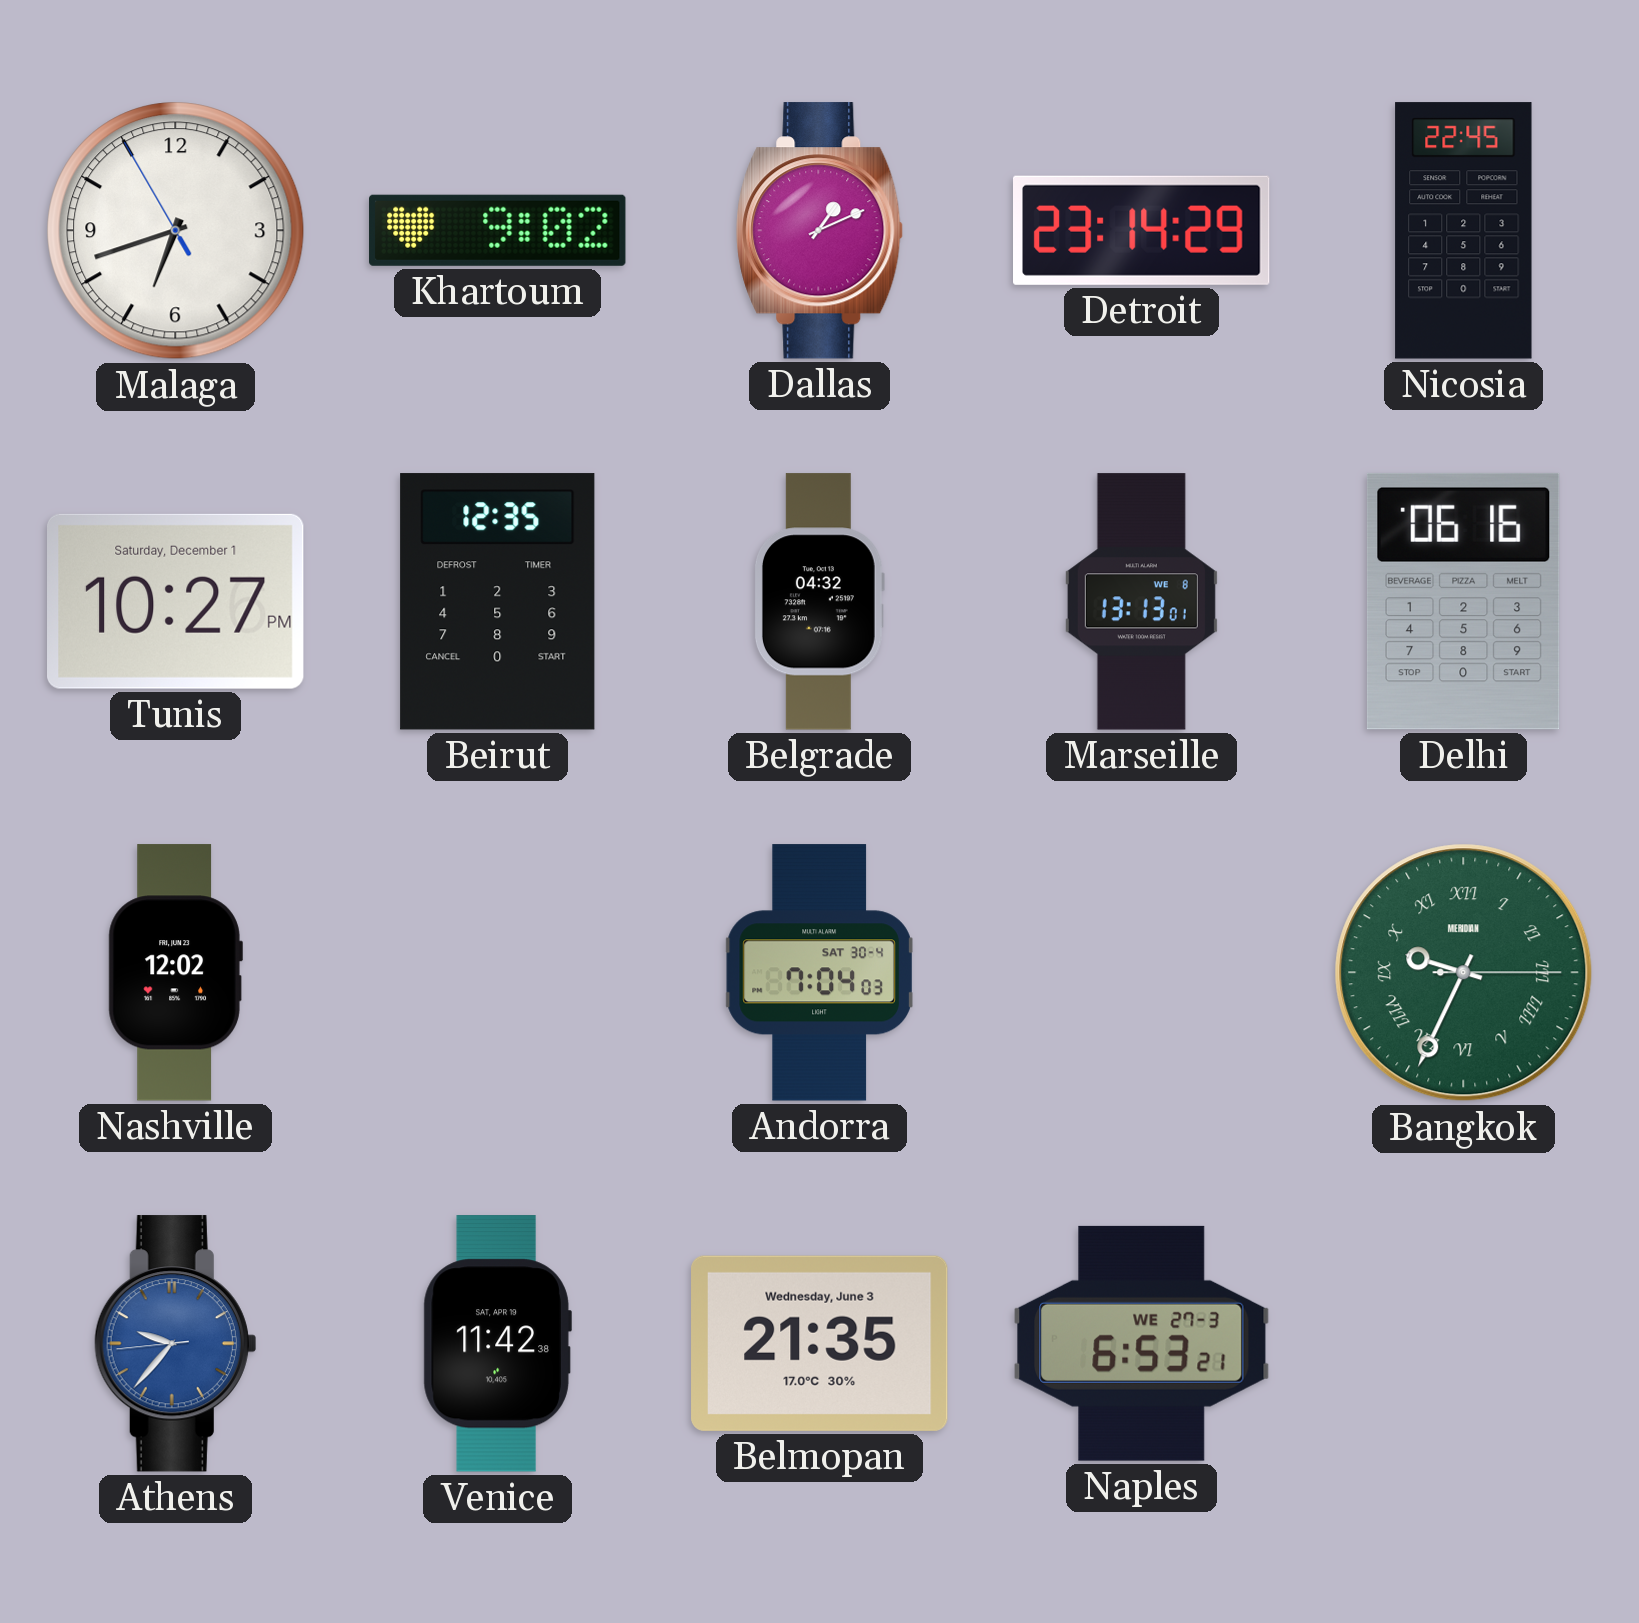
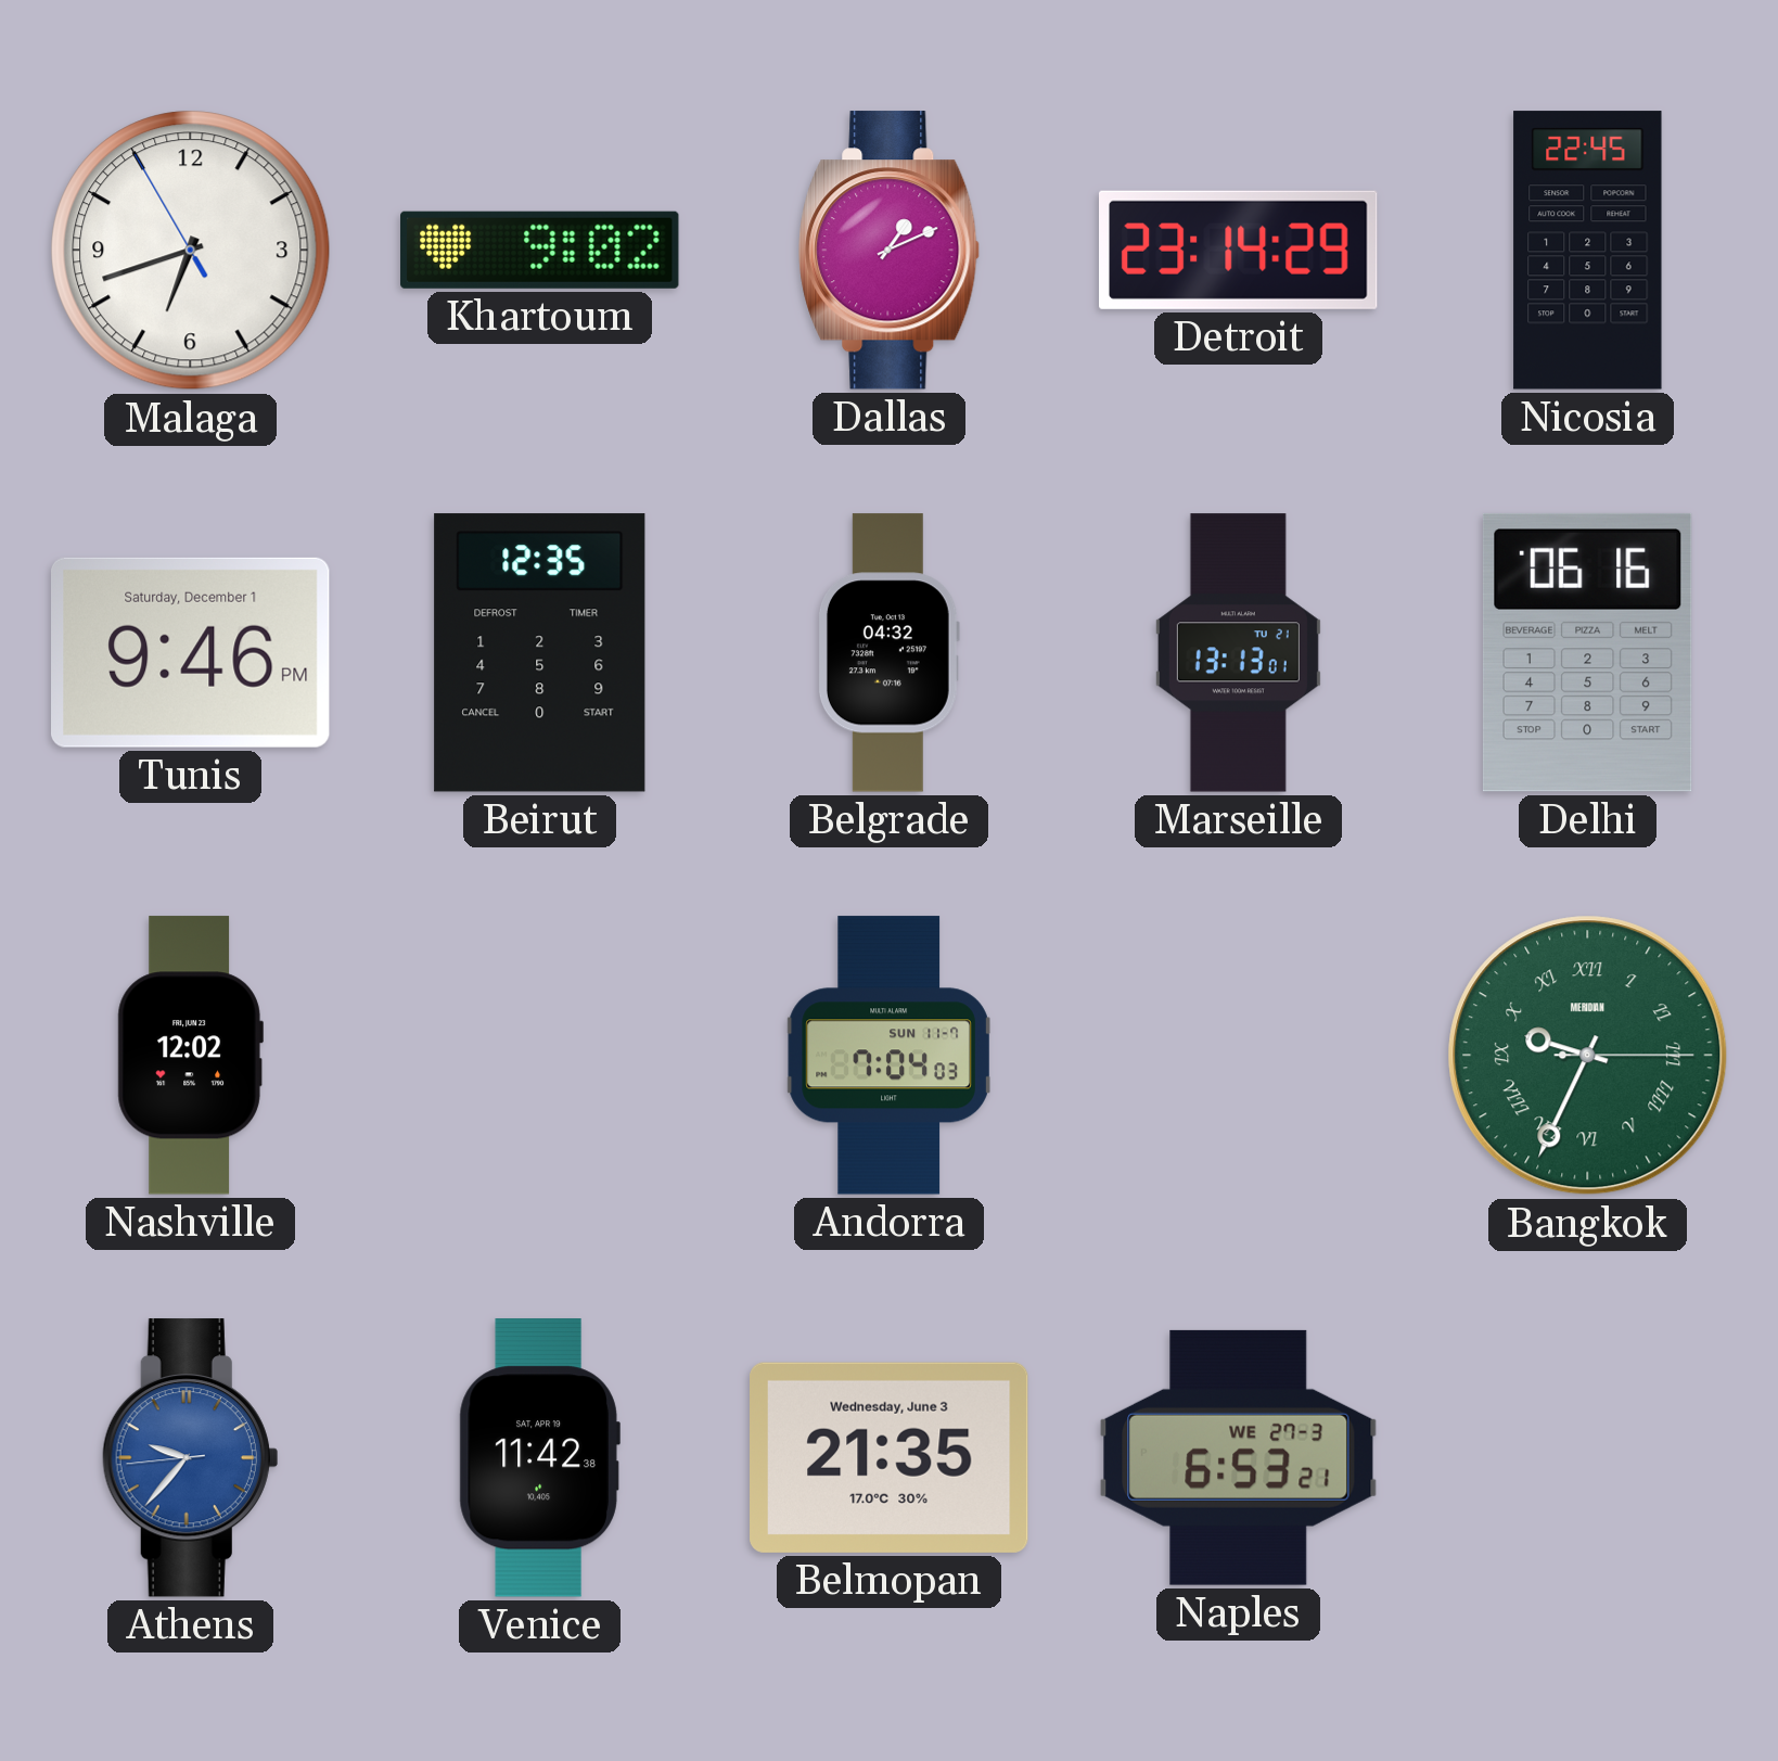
Tunis: 10:27 -> 9:46 (191, 652)
Marseille date: WE 8 -> TU 21 (1238, 653)
Andorra date: SAT 30-4 -> SUN 11-7 (888, 1056)
